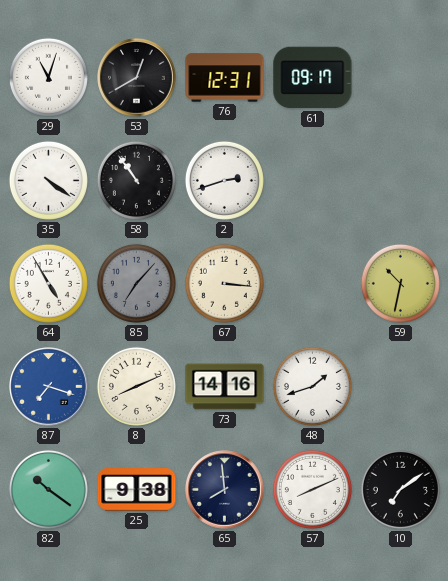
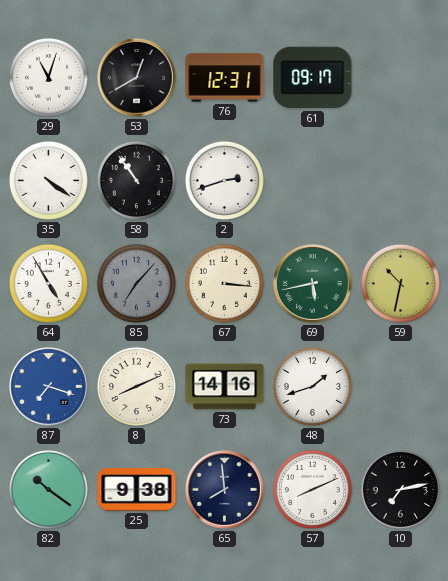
69: none -> 5:43 (313, 284)
10: 7:09 -> 7:13 (400, 489)
